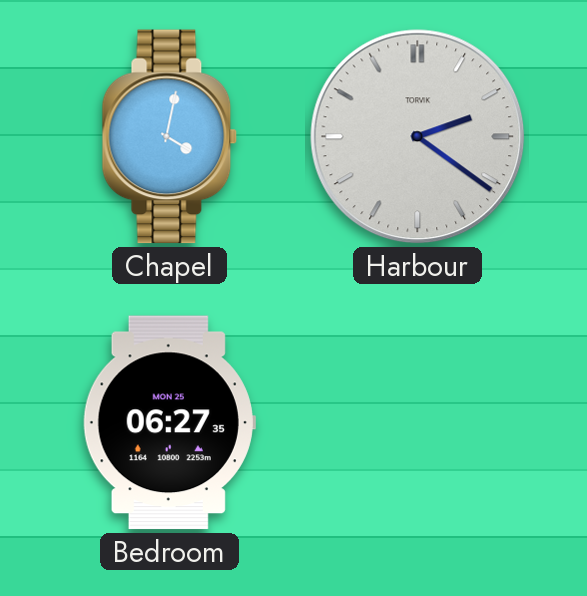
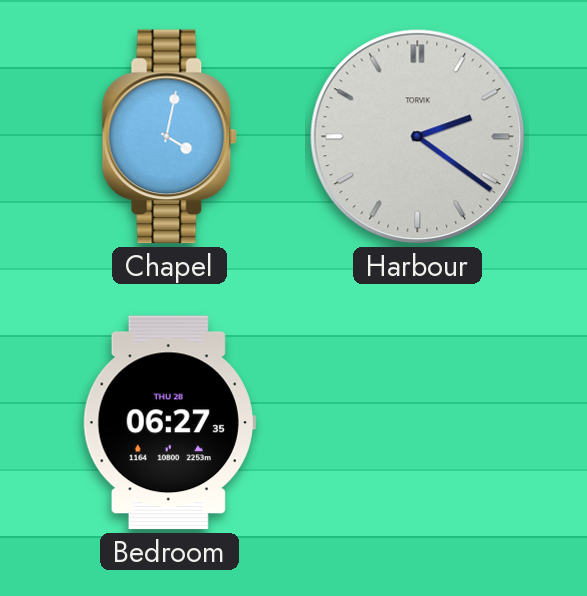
Bedroom date: MON 25 -> THU 28 (169, 423)
